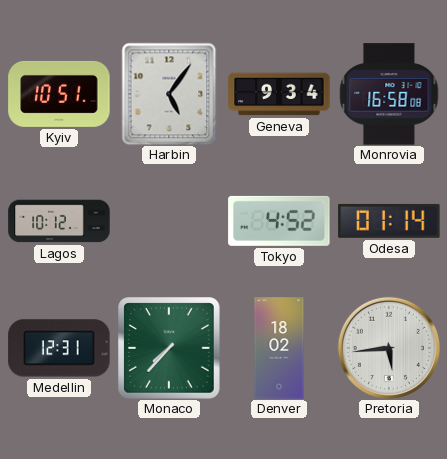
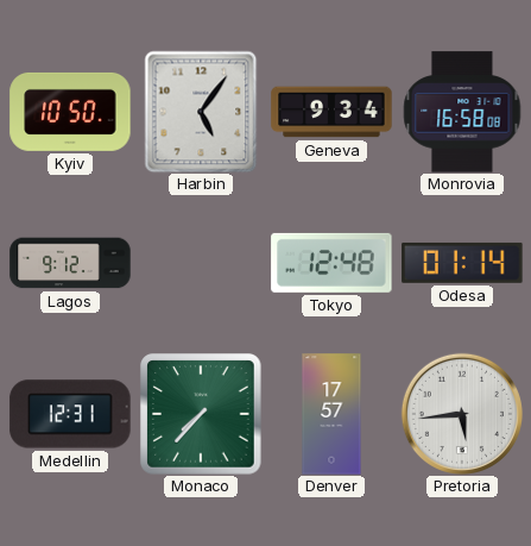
Kyiv: 10:51 -> 10:50 (70, 112)
Lagos: 10:12 -> 9:12 (70, 263)
Tokyo: 4:52 -> 12:48 (331, 263)
Denver: 18:02 -> 17:57 (331, 414)
